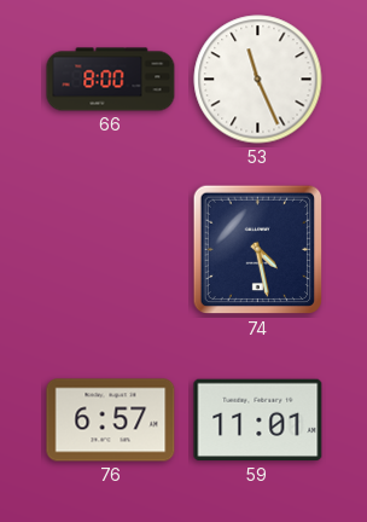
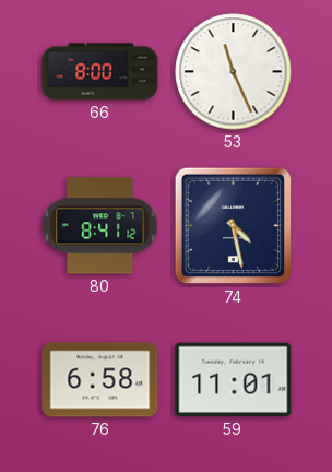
80: none -> 8:41 (100, 226)
76: 6:57 -> 6:58 (100, 380)
